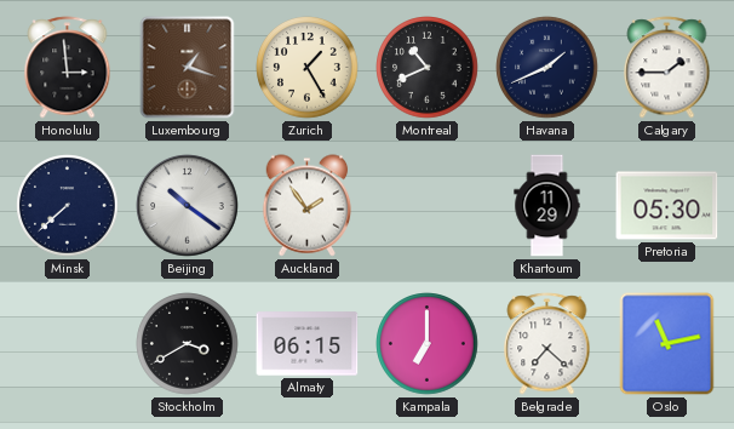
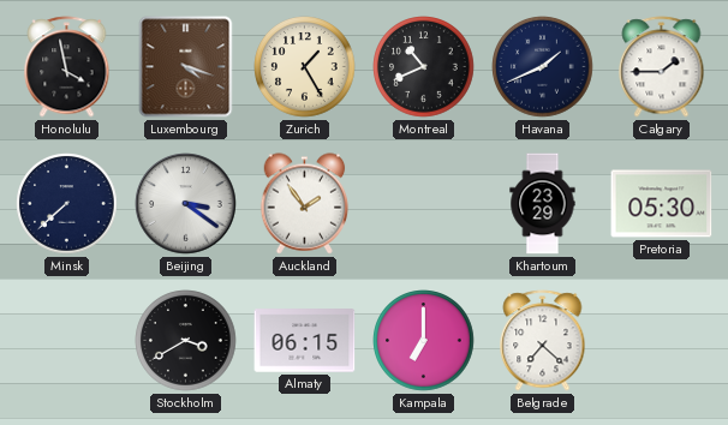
Honolulu: 2:59 -> 3:58 (67, 67)
Luxembourg: 1:18 -> 4:18 (186, 67)
Beijing: 10:21 -> 3:21 (186, 204)
Khartoum: 11:29 -> 23:29 (543, 204)
Oslo: 11:13 -> none (667, 344)
